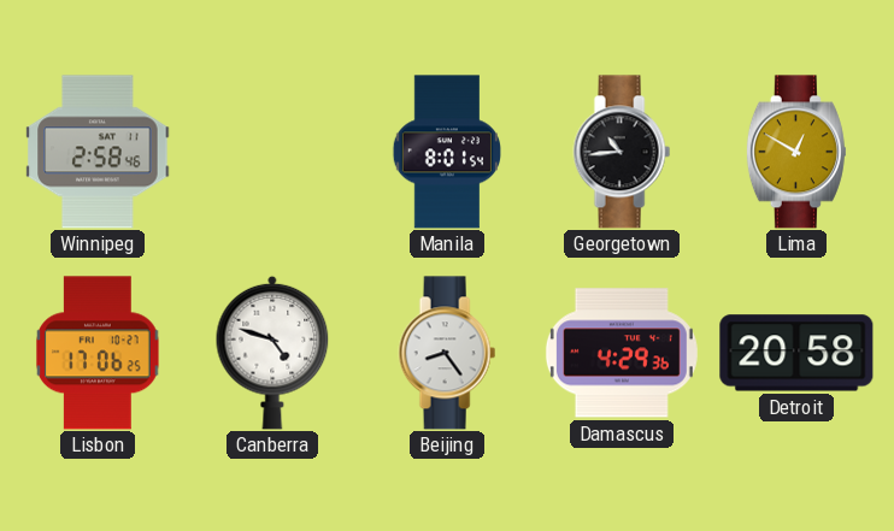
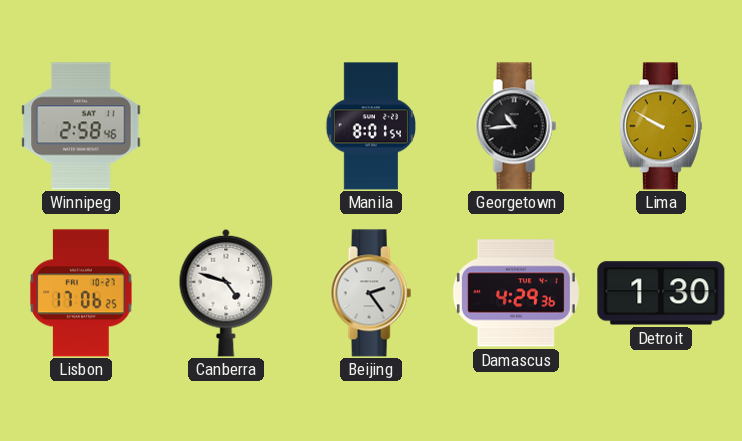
Lima: 12:50 -> 9:50 (661, 126)
Beijing: 8:24 -> 2:24 (371, 293)
Detroit: 20:58 -> 1:30 (661, 293)
